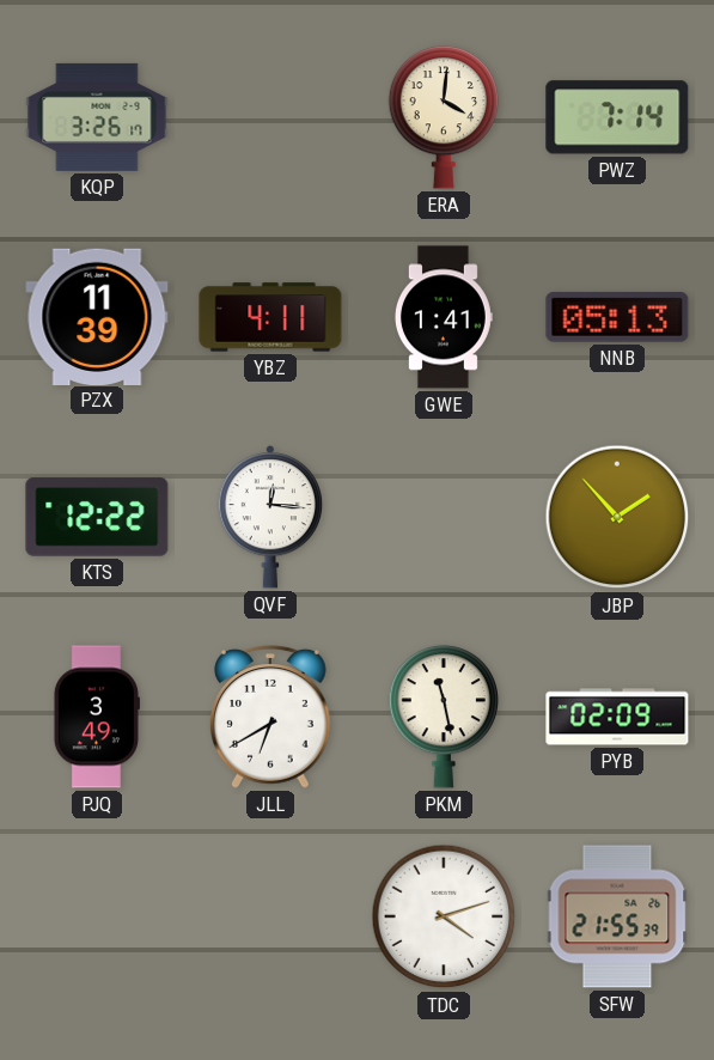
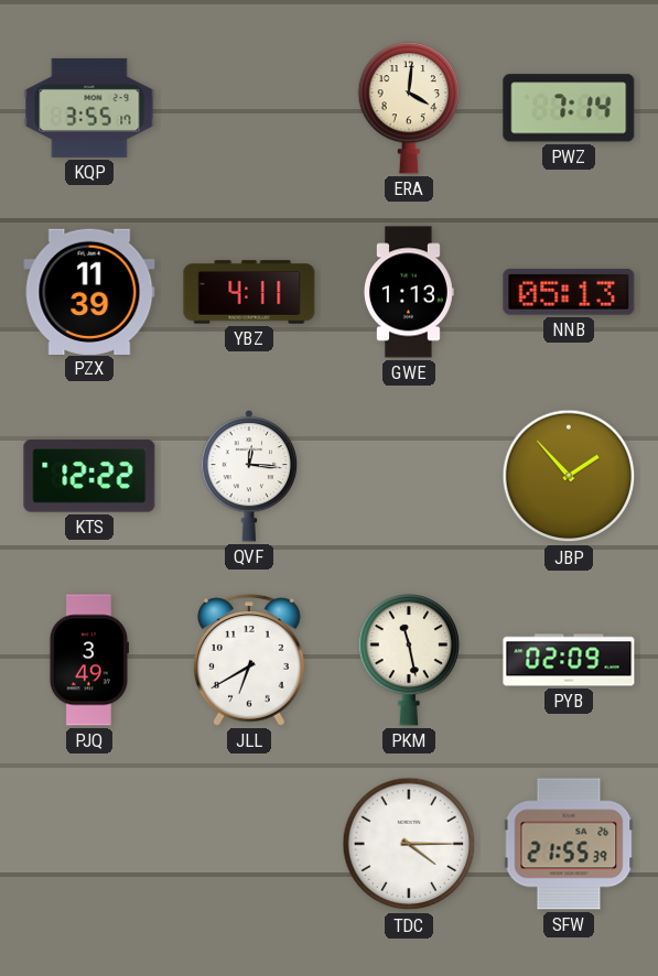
KQP: 3:26 -> 3:55 (89, 108)
GWE: 1:41 -> 1:13 (408, 292)
TDC: 4:12 -> 4:15 (409, 844)
